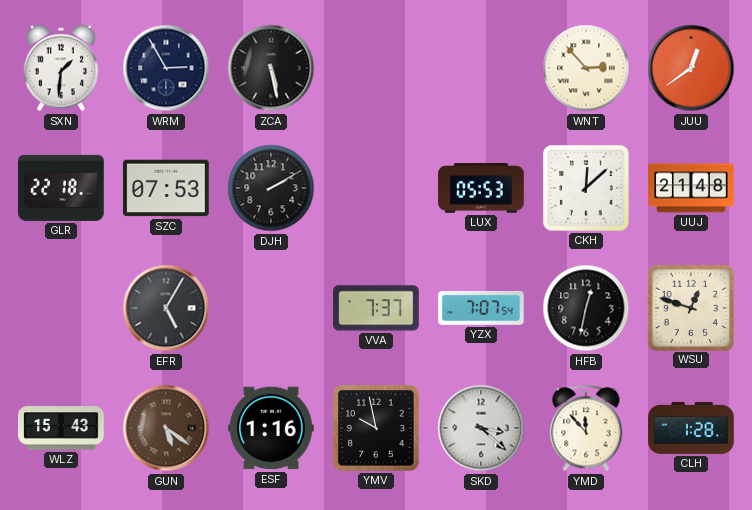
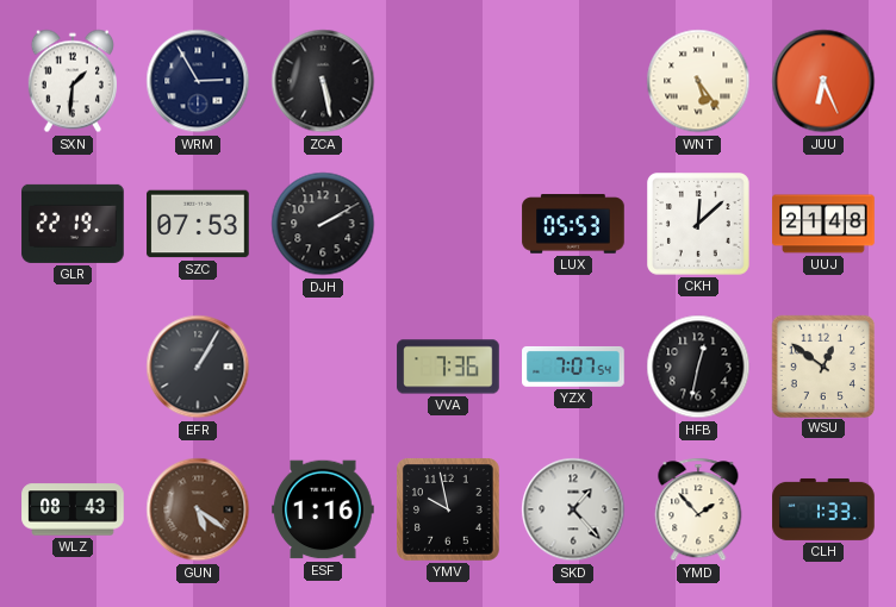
WNT: 2:53 -> 5:24 (698, 81)
JUU: 12:39 -> 6:26 (823, 81)
GLR: 22:18 -> 22:19 (73, 224)
EFR: 5:05 -> 1:05 (198, 367)
VVA: 7:37 -> 7:36 (448, 367)
WSU: 12:48 -> 12:51 (822, 365)
WLZ: 15:43 -> 08:43 (73, 509)
SKD: 3:22 -> 1:23 (573, 509)
YMD: 11:53 -> 1:53 (698, 509)
CLH: 1:28 -> 1:33 (823, 509)
